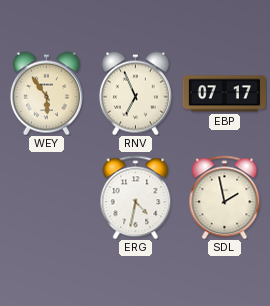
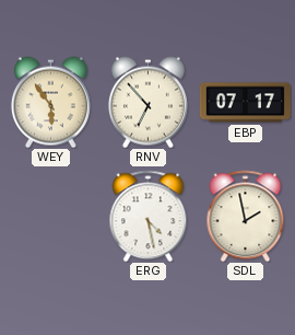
RNV: 6:56 -> 6:53 (147, 102)
ERG: 4:32 -> 4:28 (149, 216)
